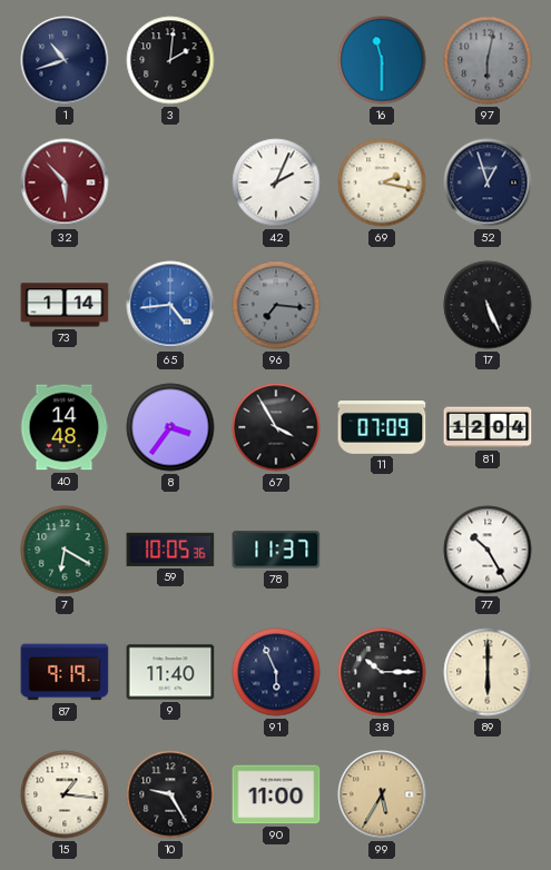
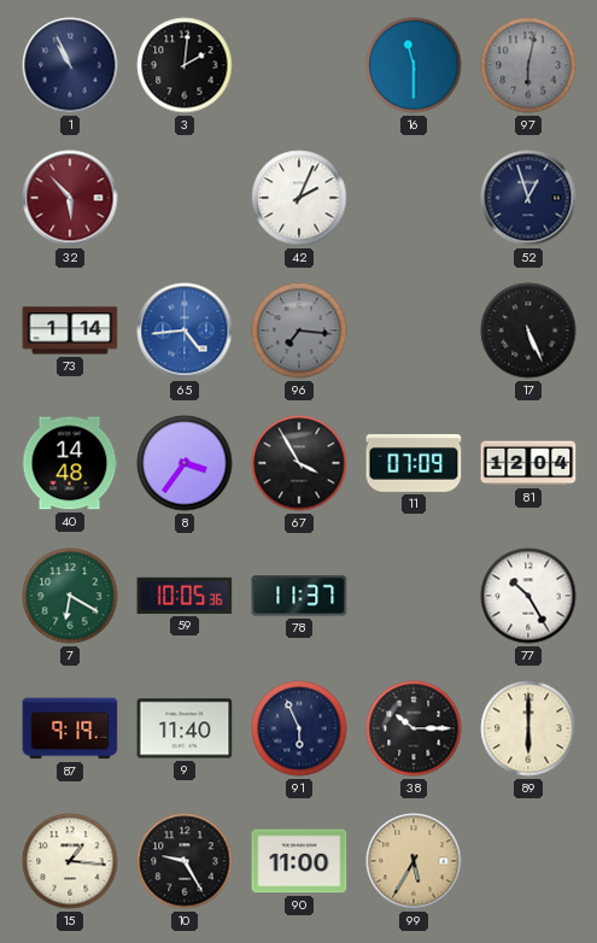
1: 10:42 -> 10:56 (70, 65)
69: 2:17 -> none (382, 182)
